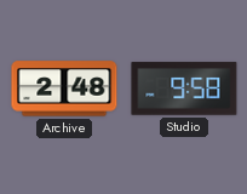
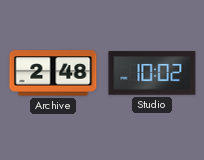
Studio: 9:58 -> 10:02 (152, 73)
